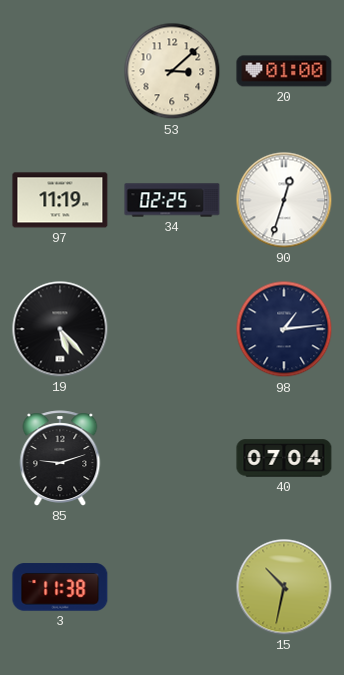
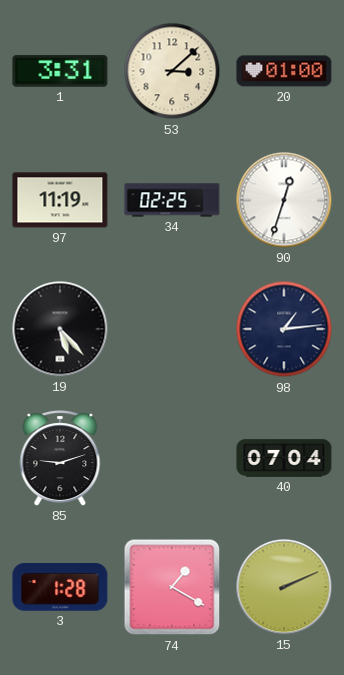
1: none -> 3:31 (60, 71)
3: 11:38 -> 1:28 (60, 587)
74: none -> 1:20 (172, 587)
15: 10:32 -> 2:11 (284, 587)
